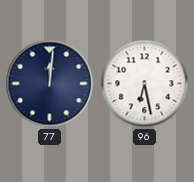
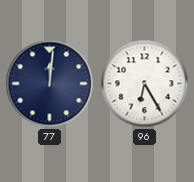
96: 6:28 -> 6:25 (145, 84)
